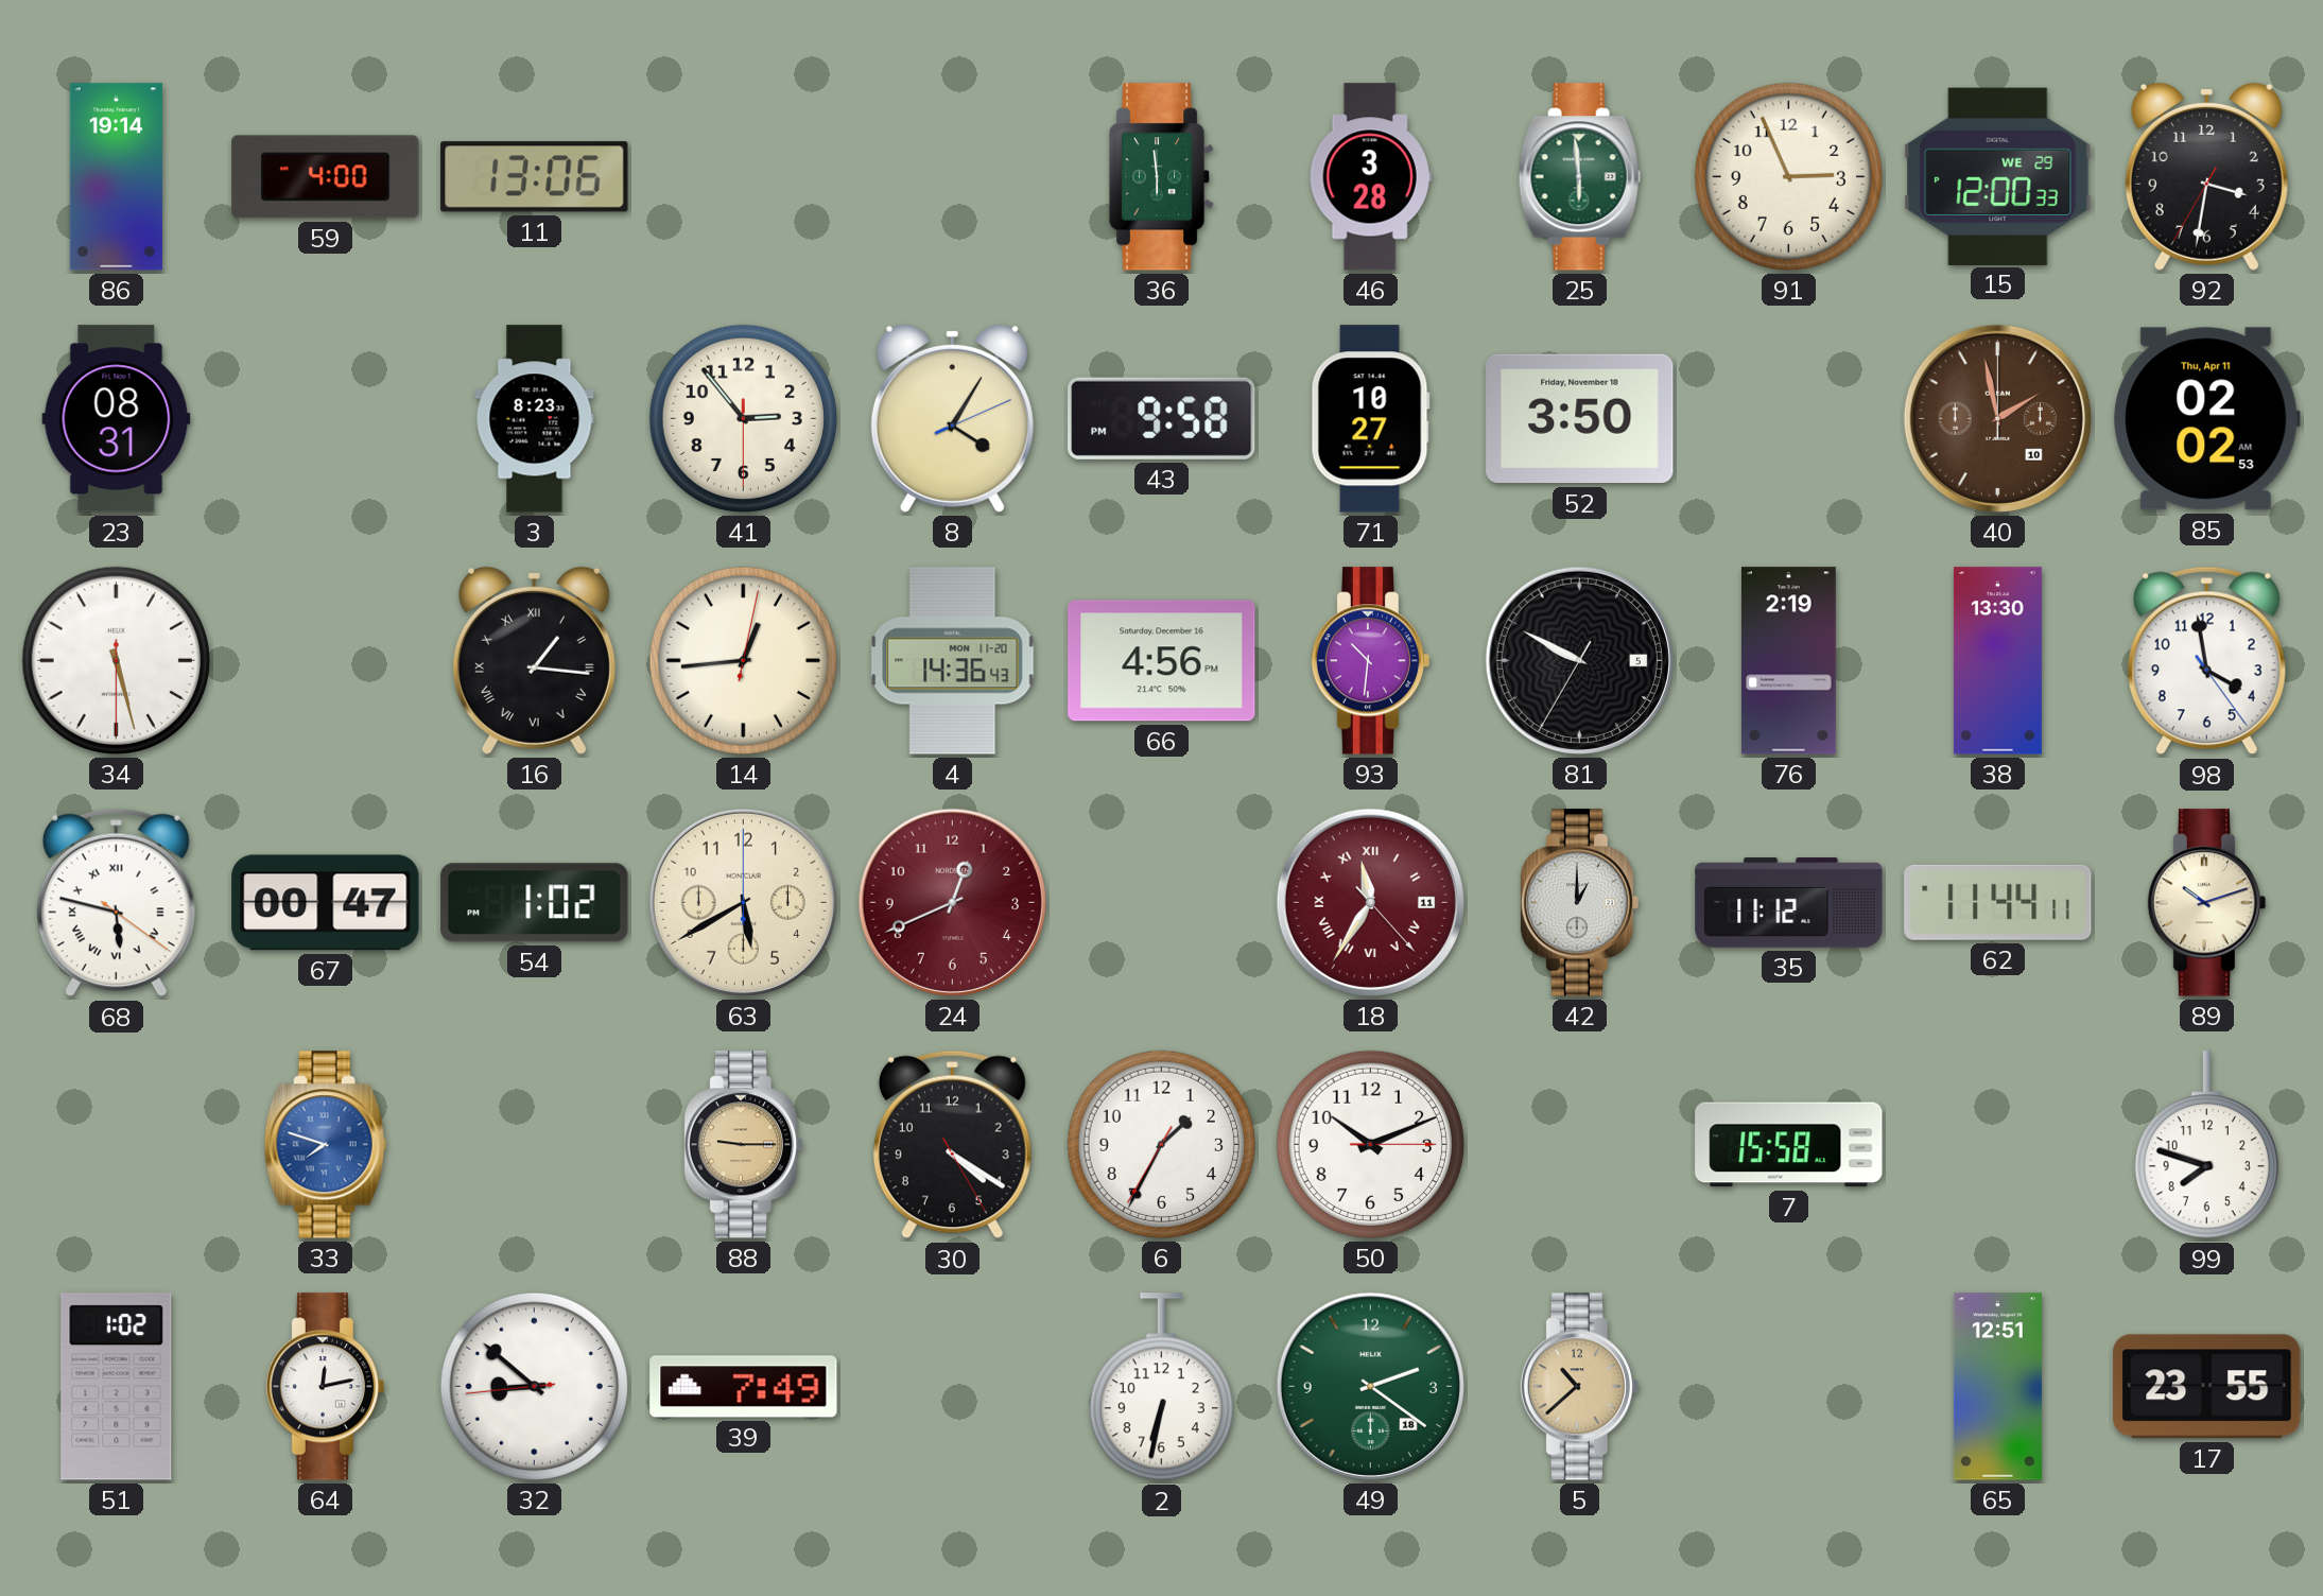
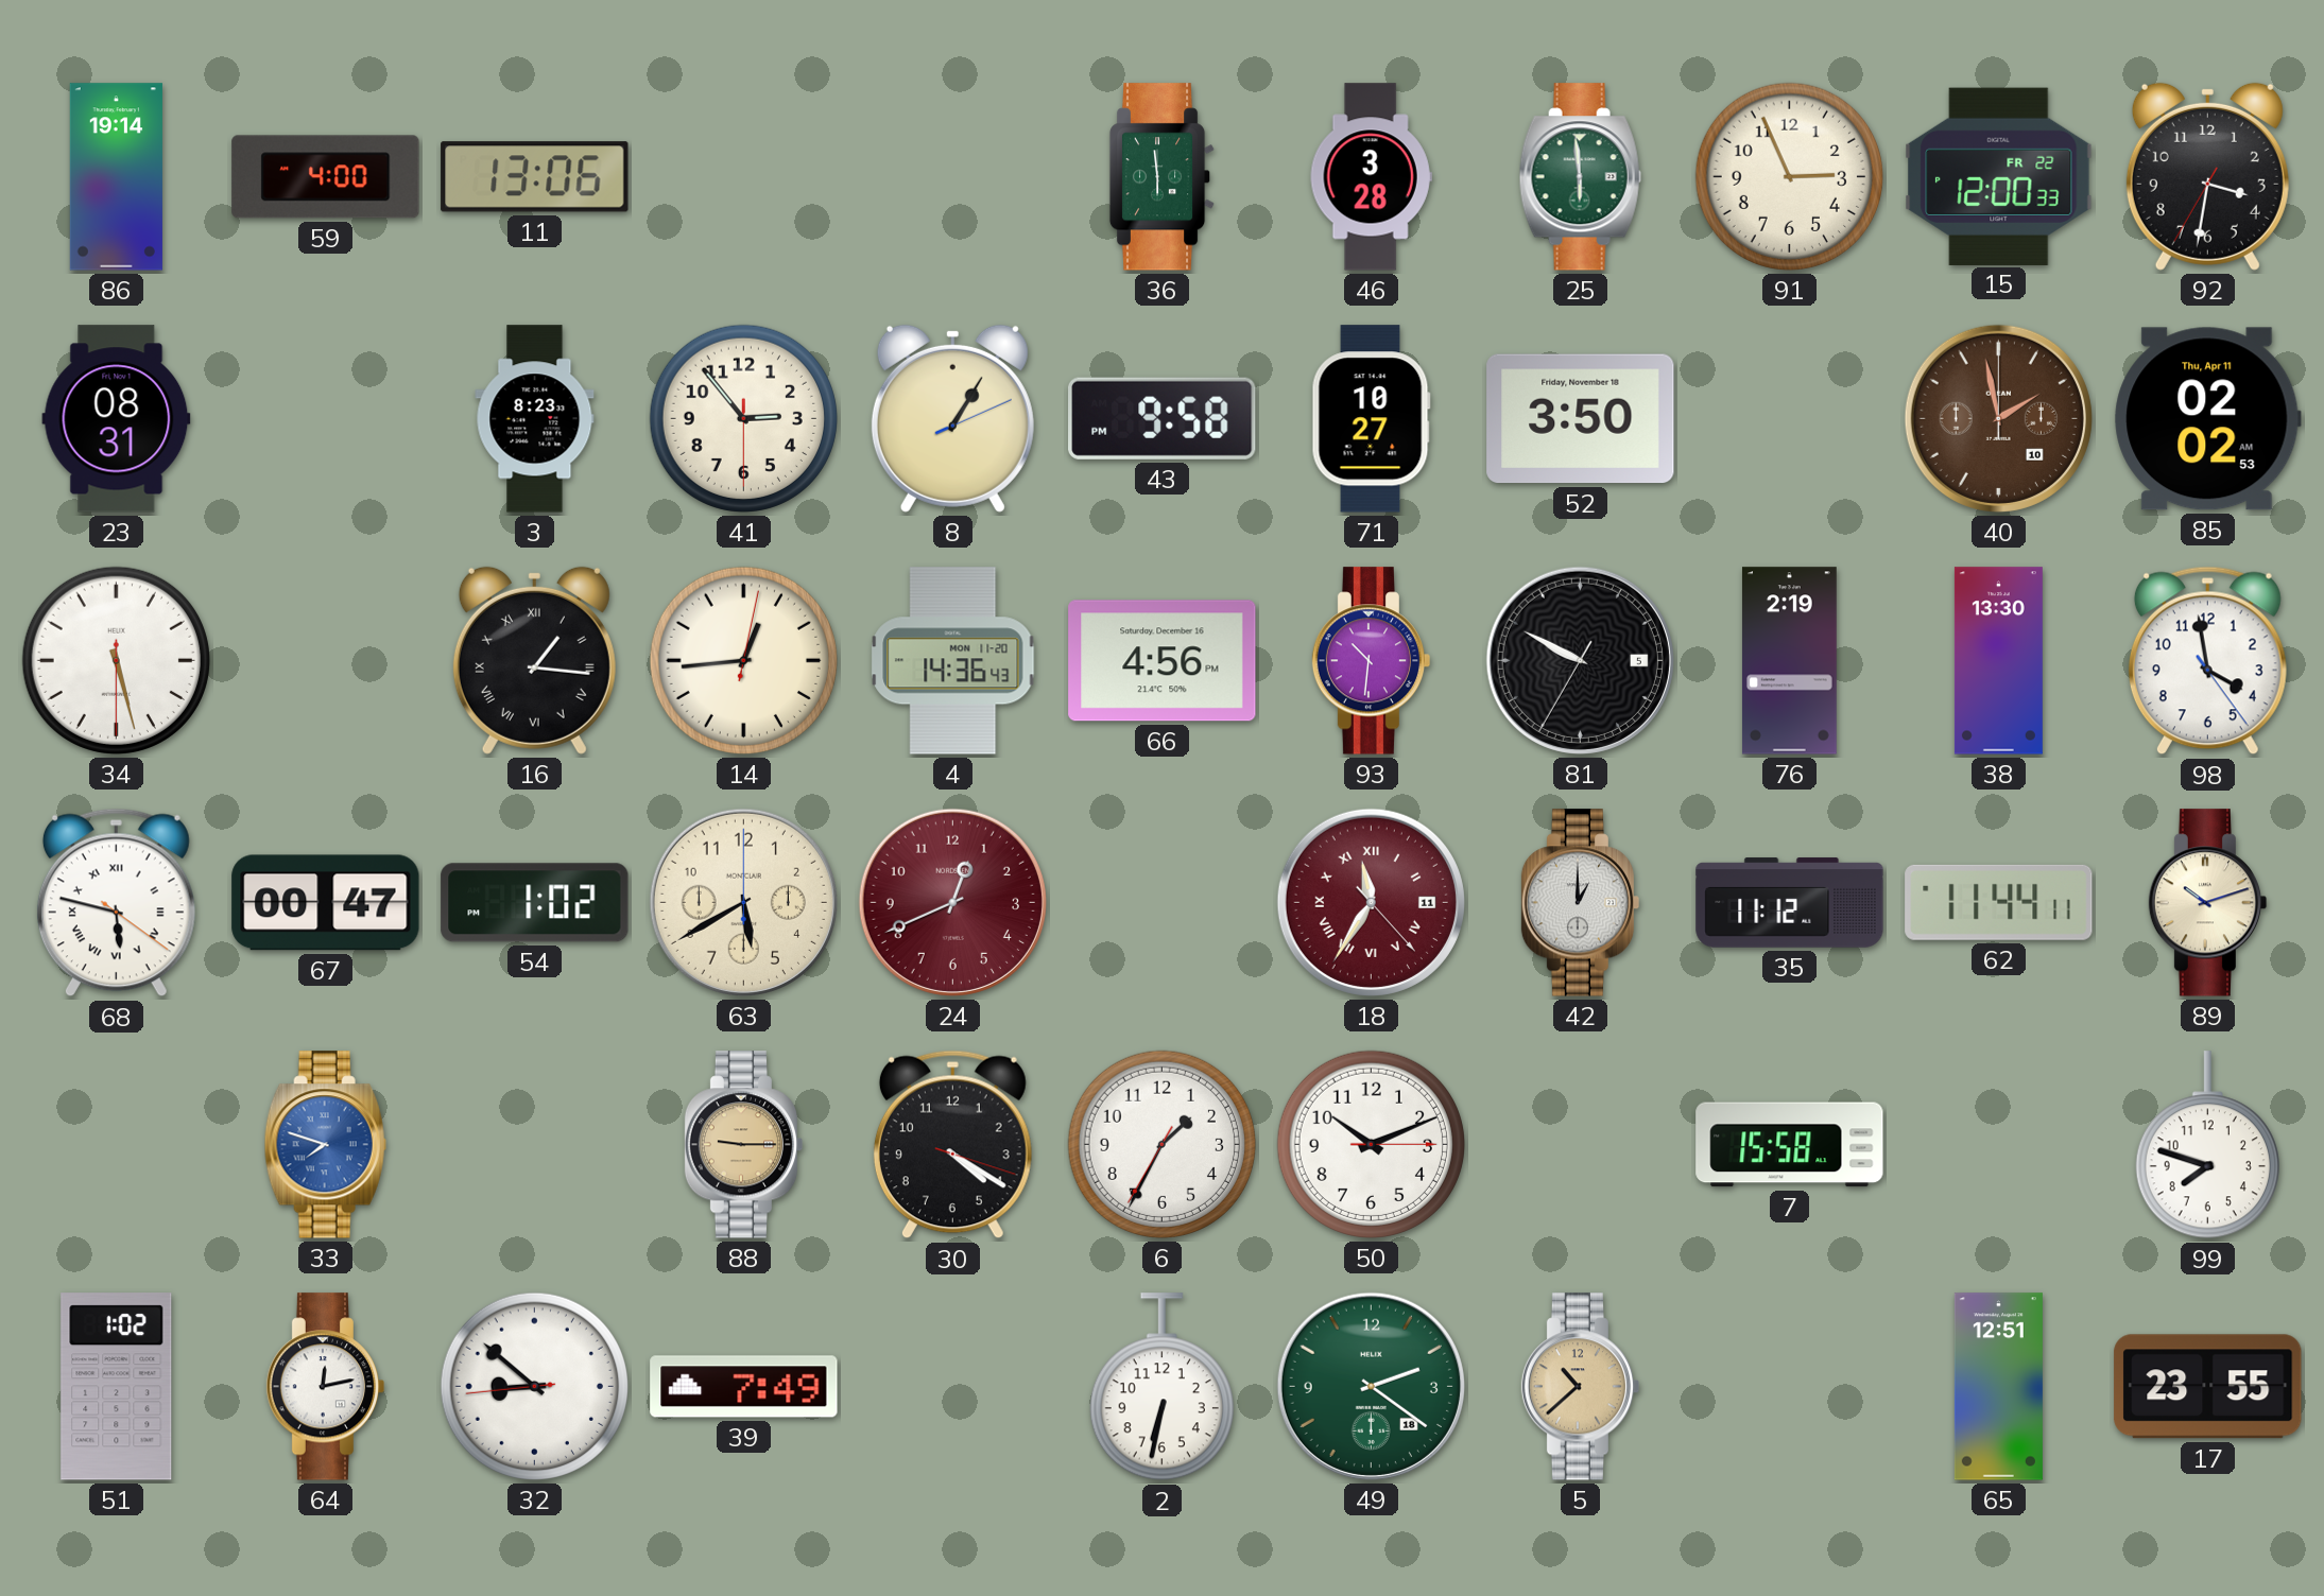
15 date: WE 29 -> FR 22 (1999, 176)
8: 4:05 -> 1:05 (952, 418)
30: 4:20:25 -> 4:20:18 (952, 1145)
